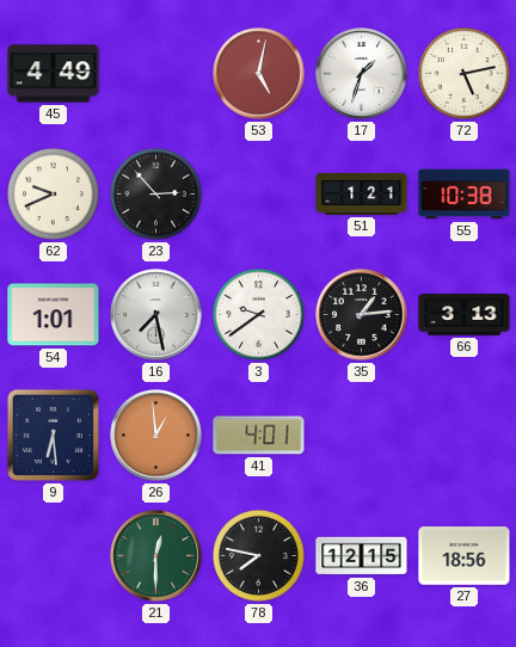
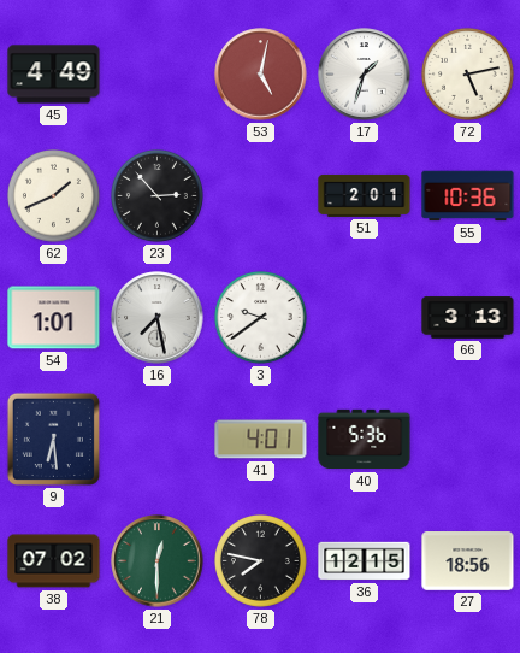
62: 9:41 -> 1:41 (53, 195)
51: 1:21 -> 2:01 (365, 195)
55: 10:38 -> 10:36 (468, 196)
35: 1:14 -> none (362, 315)
26: 12:59 -> none (156, 436)
40: none -> 5:36 (365, 440)
38: none -> 07:02 (54, 561)
